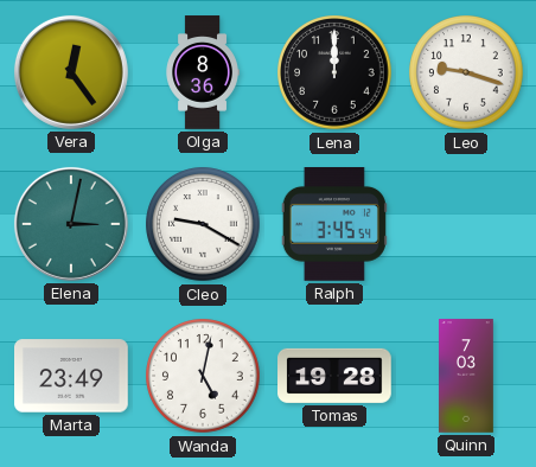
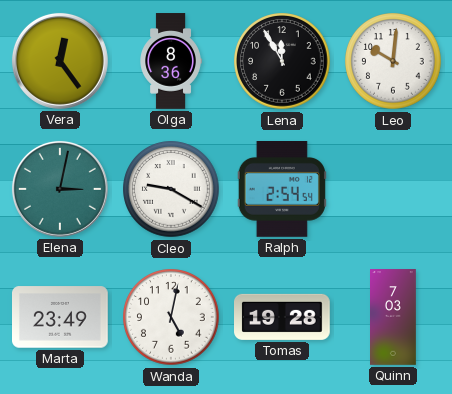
Lena: 12:00 -> 11:55 (282, 61)
Leo: 9:18 -> 10:01 (393, 61)
Ralph: 3:45 -> 2:54 (282, 190)
